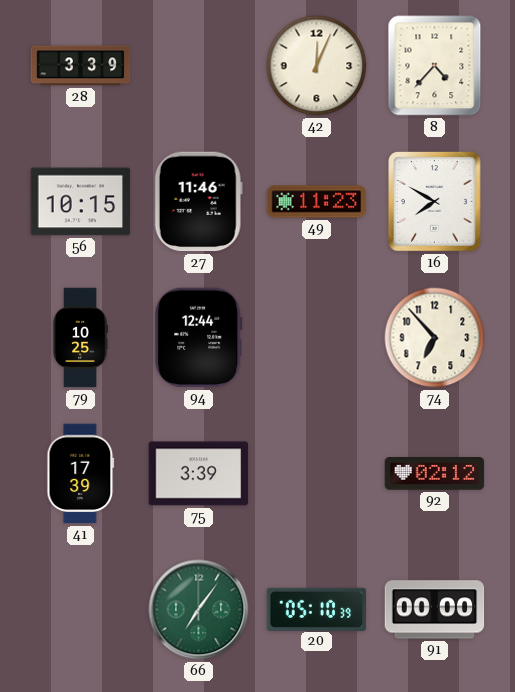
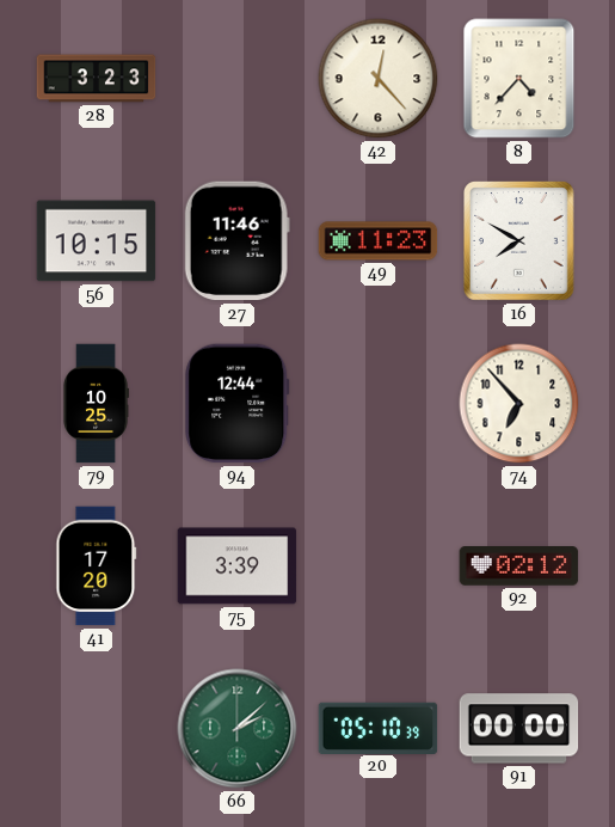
28: 3:39 -> 3:23 (97, 79)
42: 12:04 -> 12:23 (379, 79)
41: 17:39 -> 17:20 (97, 566)
66: 7:06 -> 2:08 (238, 729)
